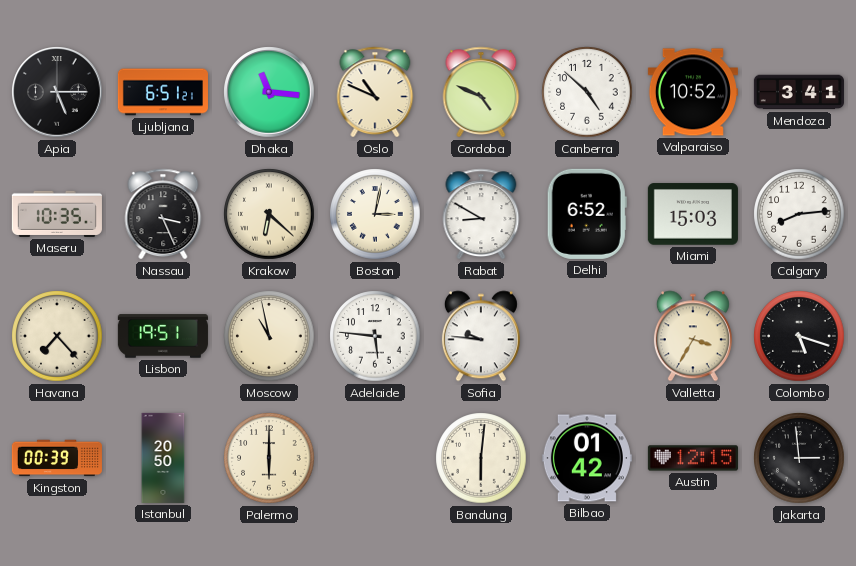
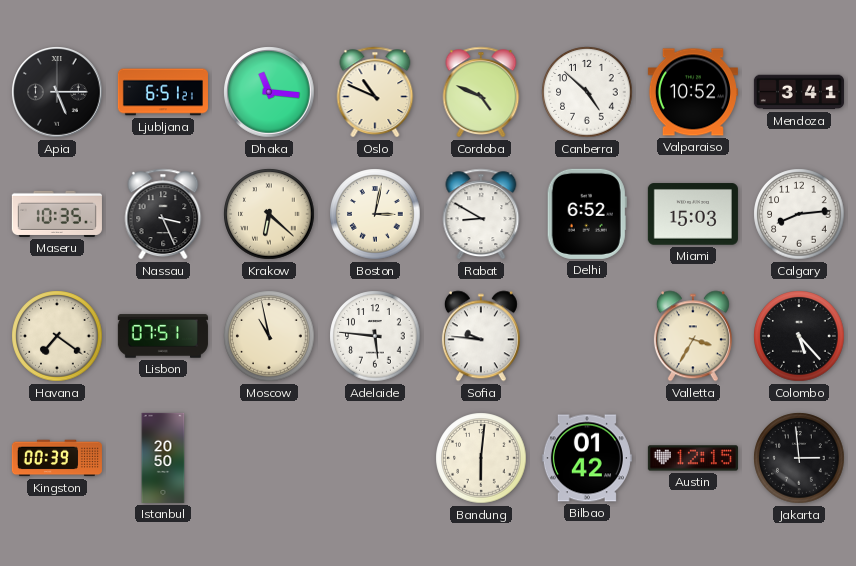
Havana: 7:23 -> 7:21 (57, 336)
Lisbon: 19:51 -> 07:51 (163, 336)
Colombo: 5:18 -> 5:23 (799, 336)
Palermo: 6:00 -> none (269, 458)
